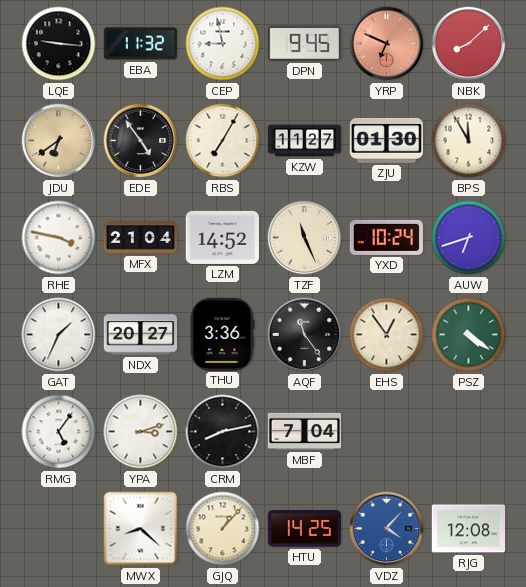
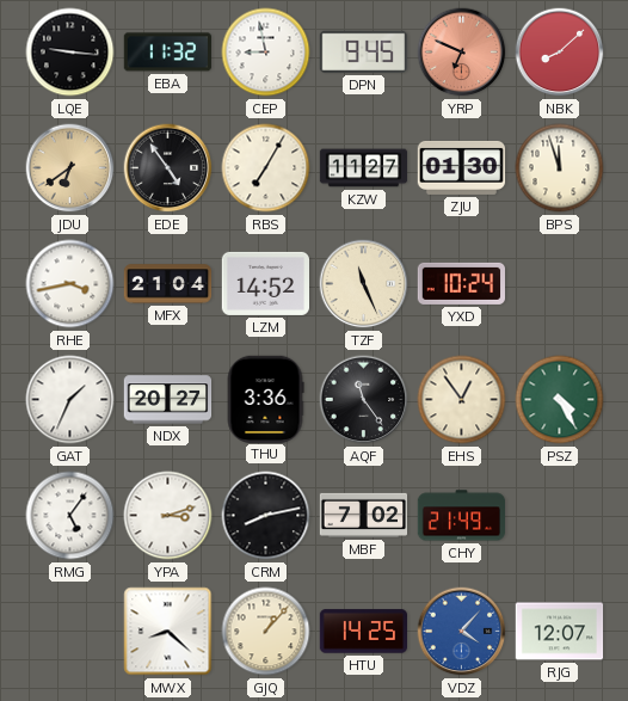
BPS: 11:55 -> 11:57 (560, 168)
RHE: 3:47 -> 3:43 (70, 284)
AUW: 6:42 -> none (469, 238)
PSZ: 4:21 -> 4:25 (560, 400)
MBF: 7:04 -> 7:02 (364, 515)
CHY: none -> 21:49 (462, 516)
RJG: 12:08 -> 12:07 (560, 632)
